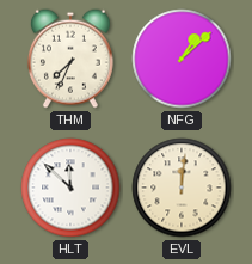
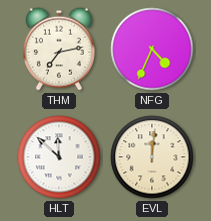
THM: 7:34 -> 7:13 (59, 49)
NFG: 1:08 -> 4:34 (152, 49)
